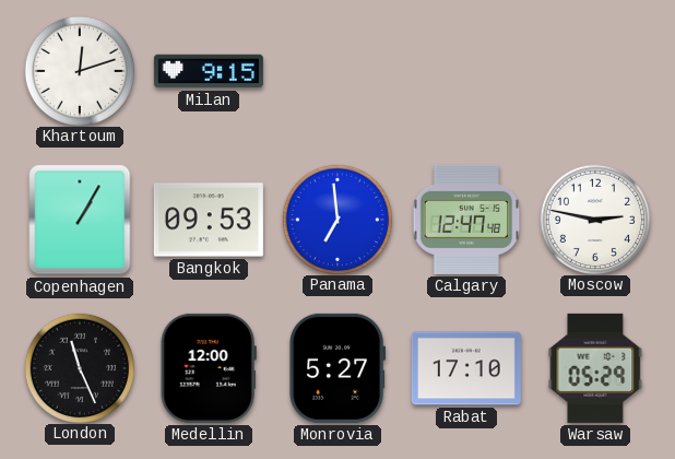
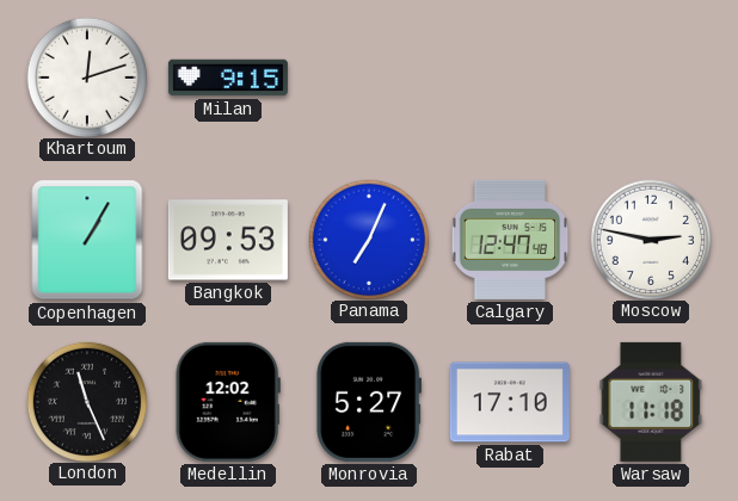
Panama: 6:59 -> 7:04 (368, 239)
Medellin: 12:00 -> 12:02 (228, 402)
Warsaw: 05:29 -> 11:18 (651, 402)
